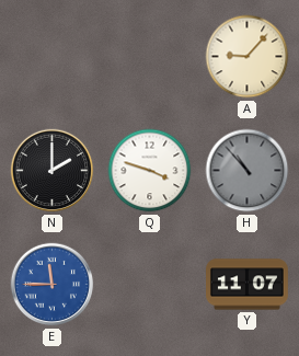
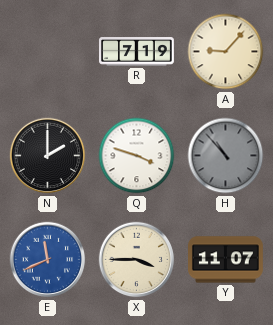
R: none -> 7:19 (137, 52)
E: 11:45 -> 11:41 (48, 260)
X: none -> 3:45 (137, 260)
